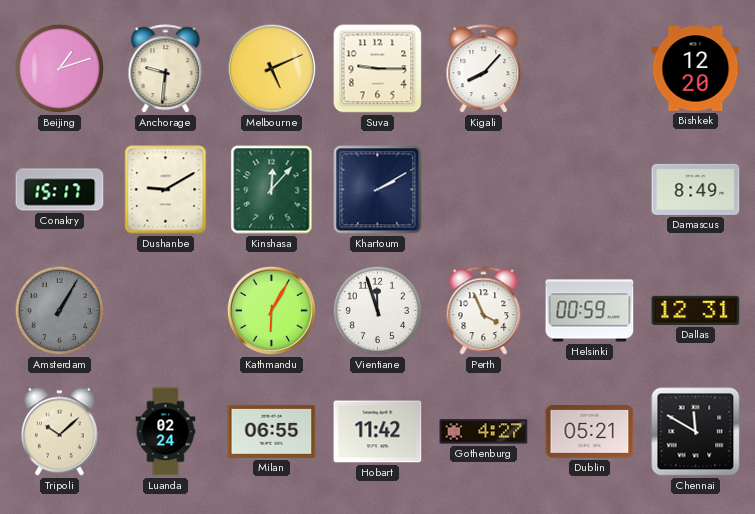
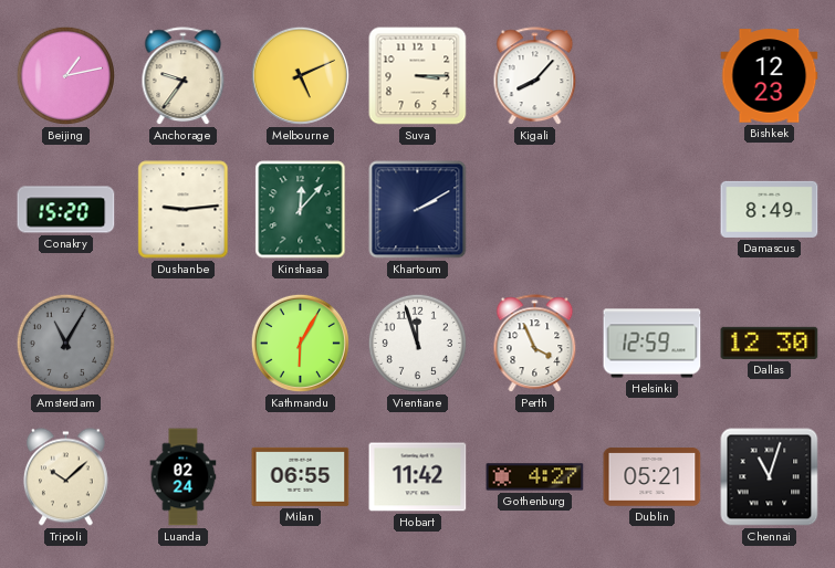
Beijing: 1:12 -> 1:13 (65, 75)
Anchorage: 9:31 -> 9:36 (184, 76)
Suva: 9:15 -> 3:15 (418, 76)
Bishkek: 12:20 -> 12:23 (770, 76)
Conakry: 15:17 -> 15:20 (66, 210)
Dushanbe: 9:10 -> 9:14 (184, 210)
Amsterdam: 1:05 -> 11:05 (65, 343)
Helsinki: 00:59 -> 12:59 (653, 344)
Dallas: 12:31 -> 12:30 (770, 343)
Chennai: 11:50 -> 11:03 (770, 477)
